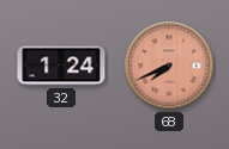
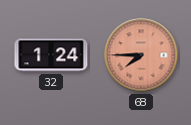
68: 7:41 -> 7:45 (141, 55)
